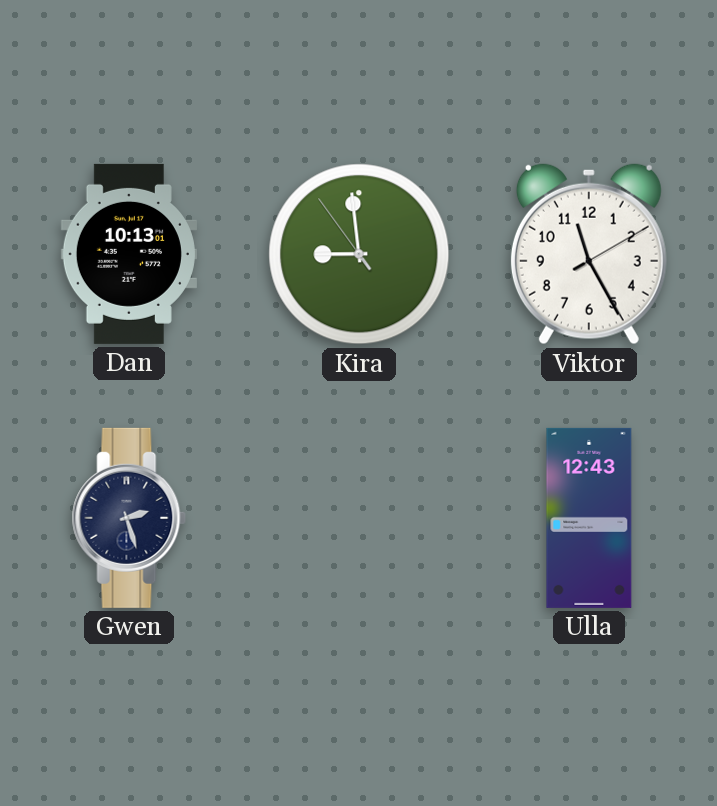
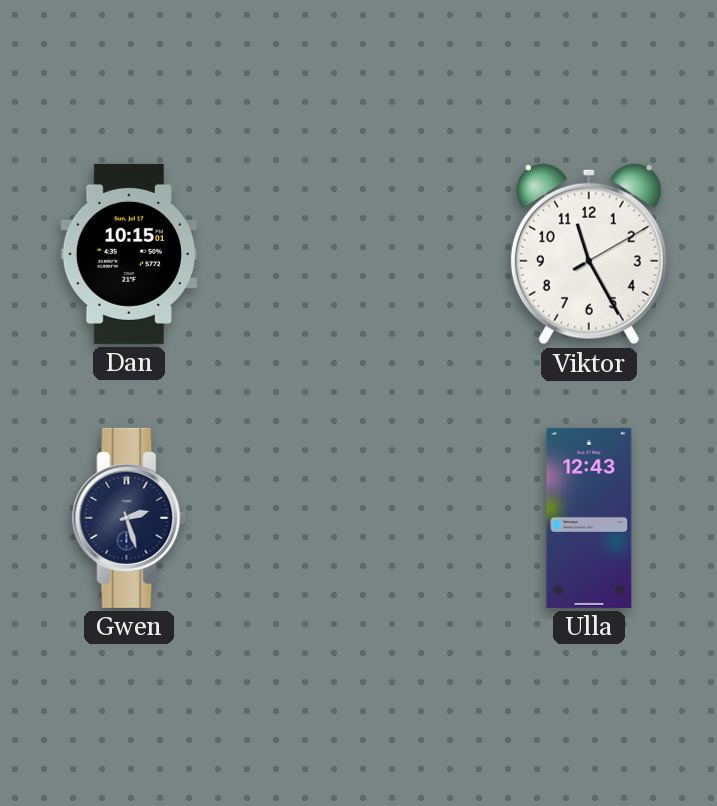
Dan: 10:13 -> 10:15 (129, 254)
Kira: 8:58 -> none (359, 254)
